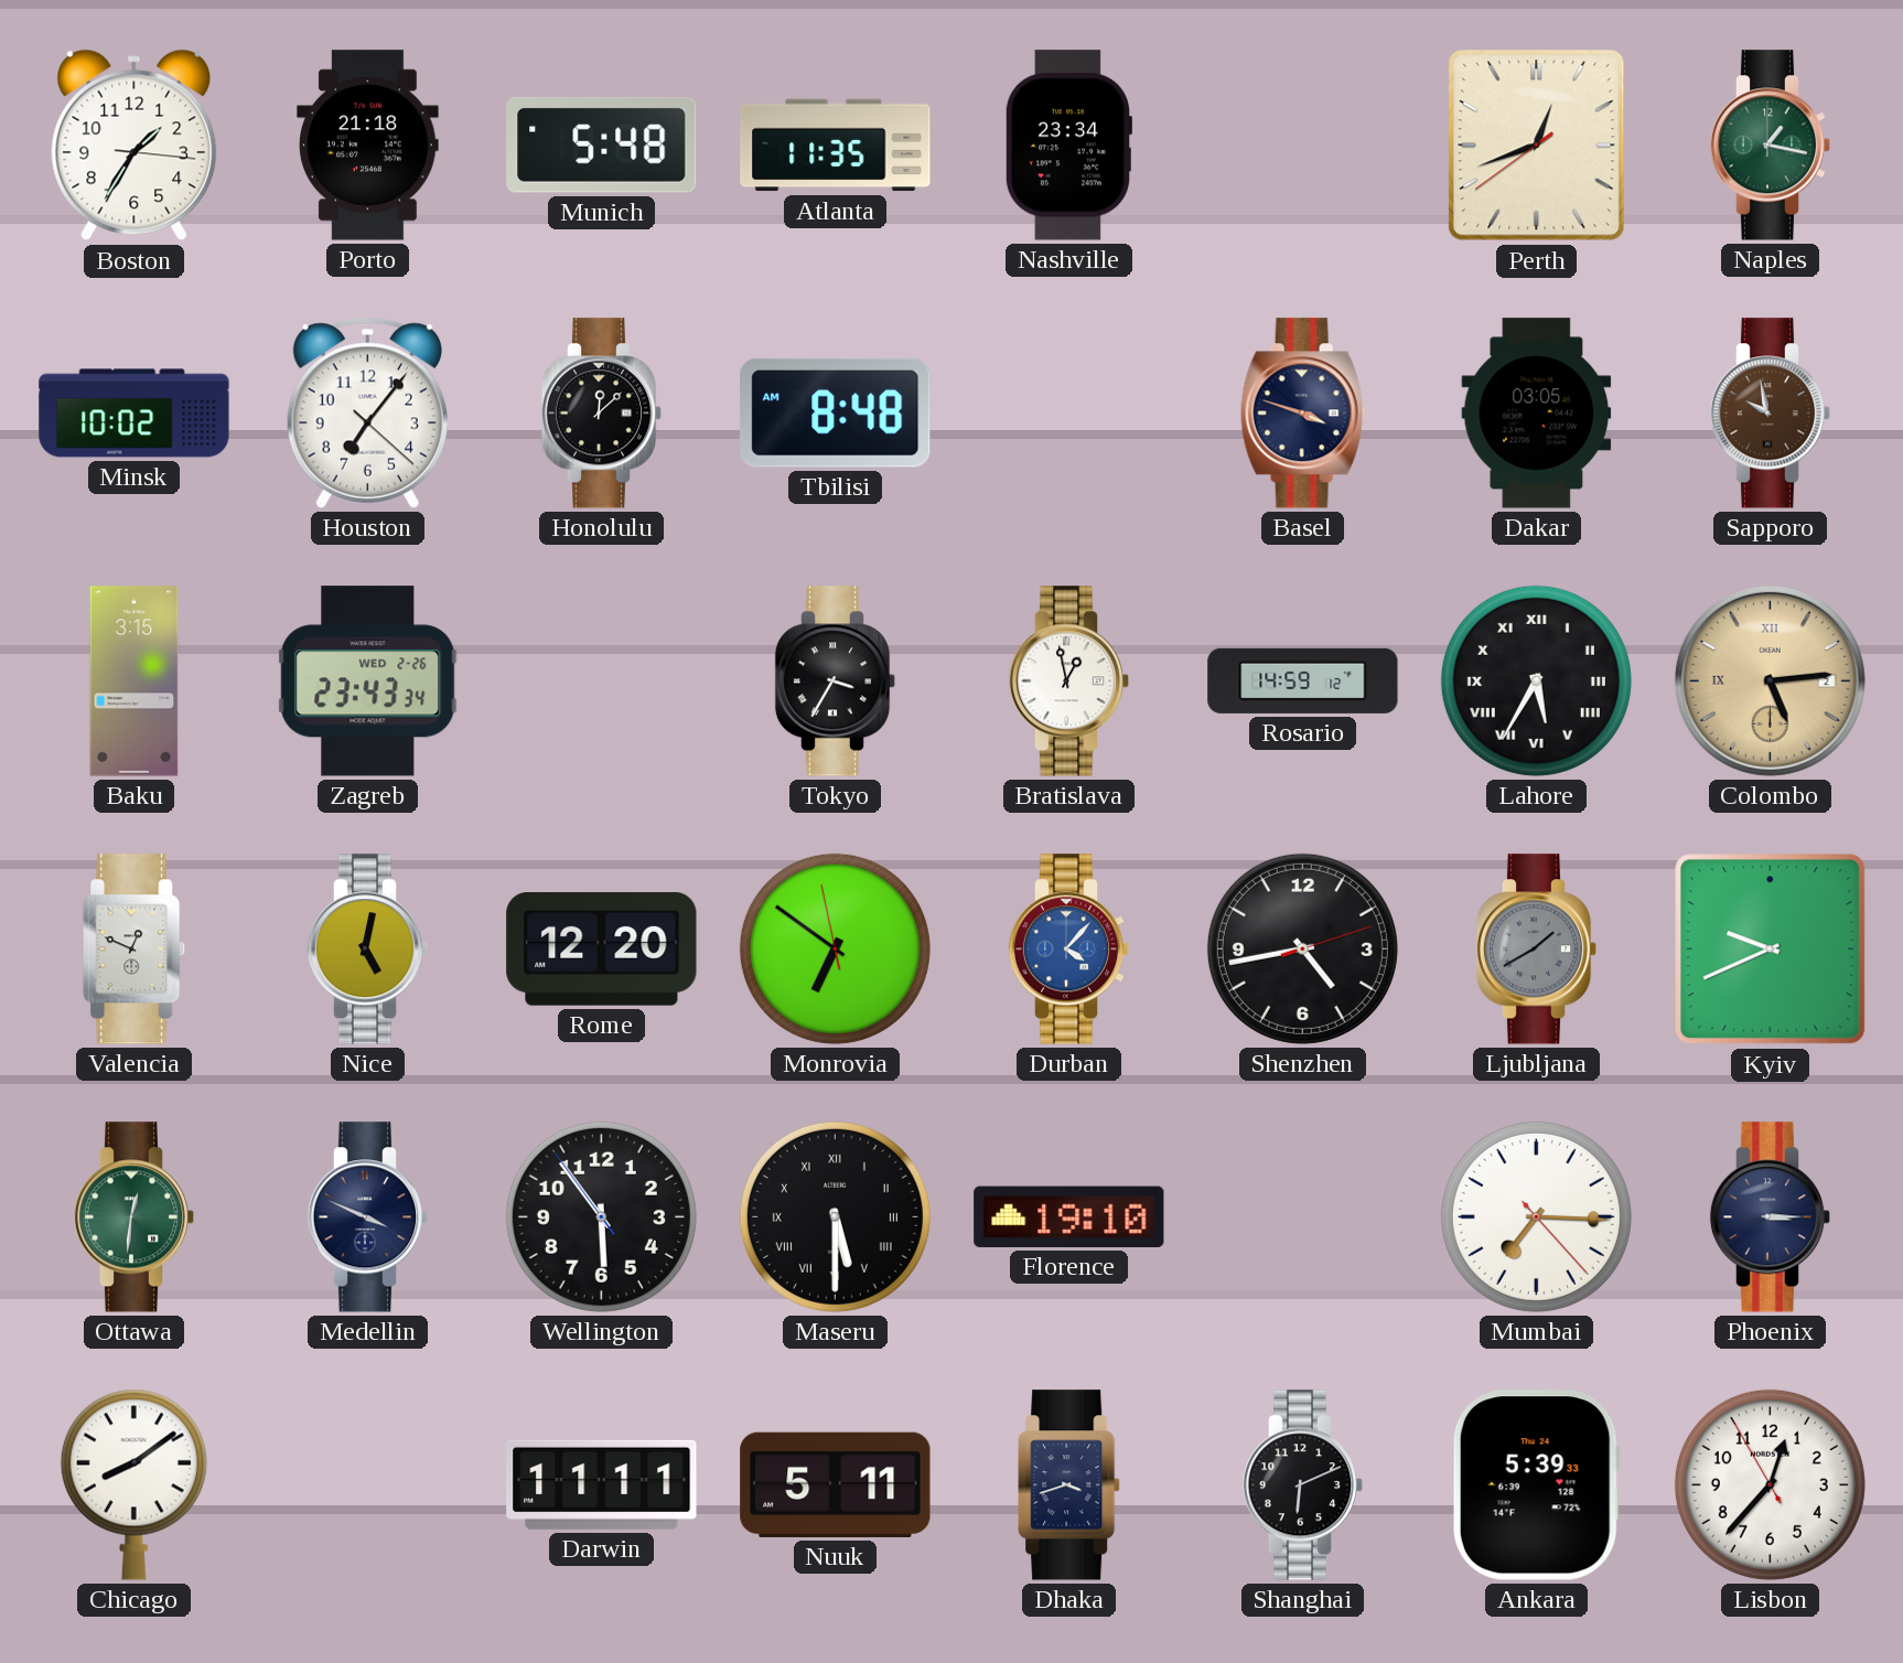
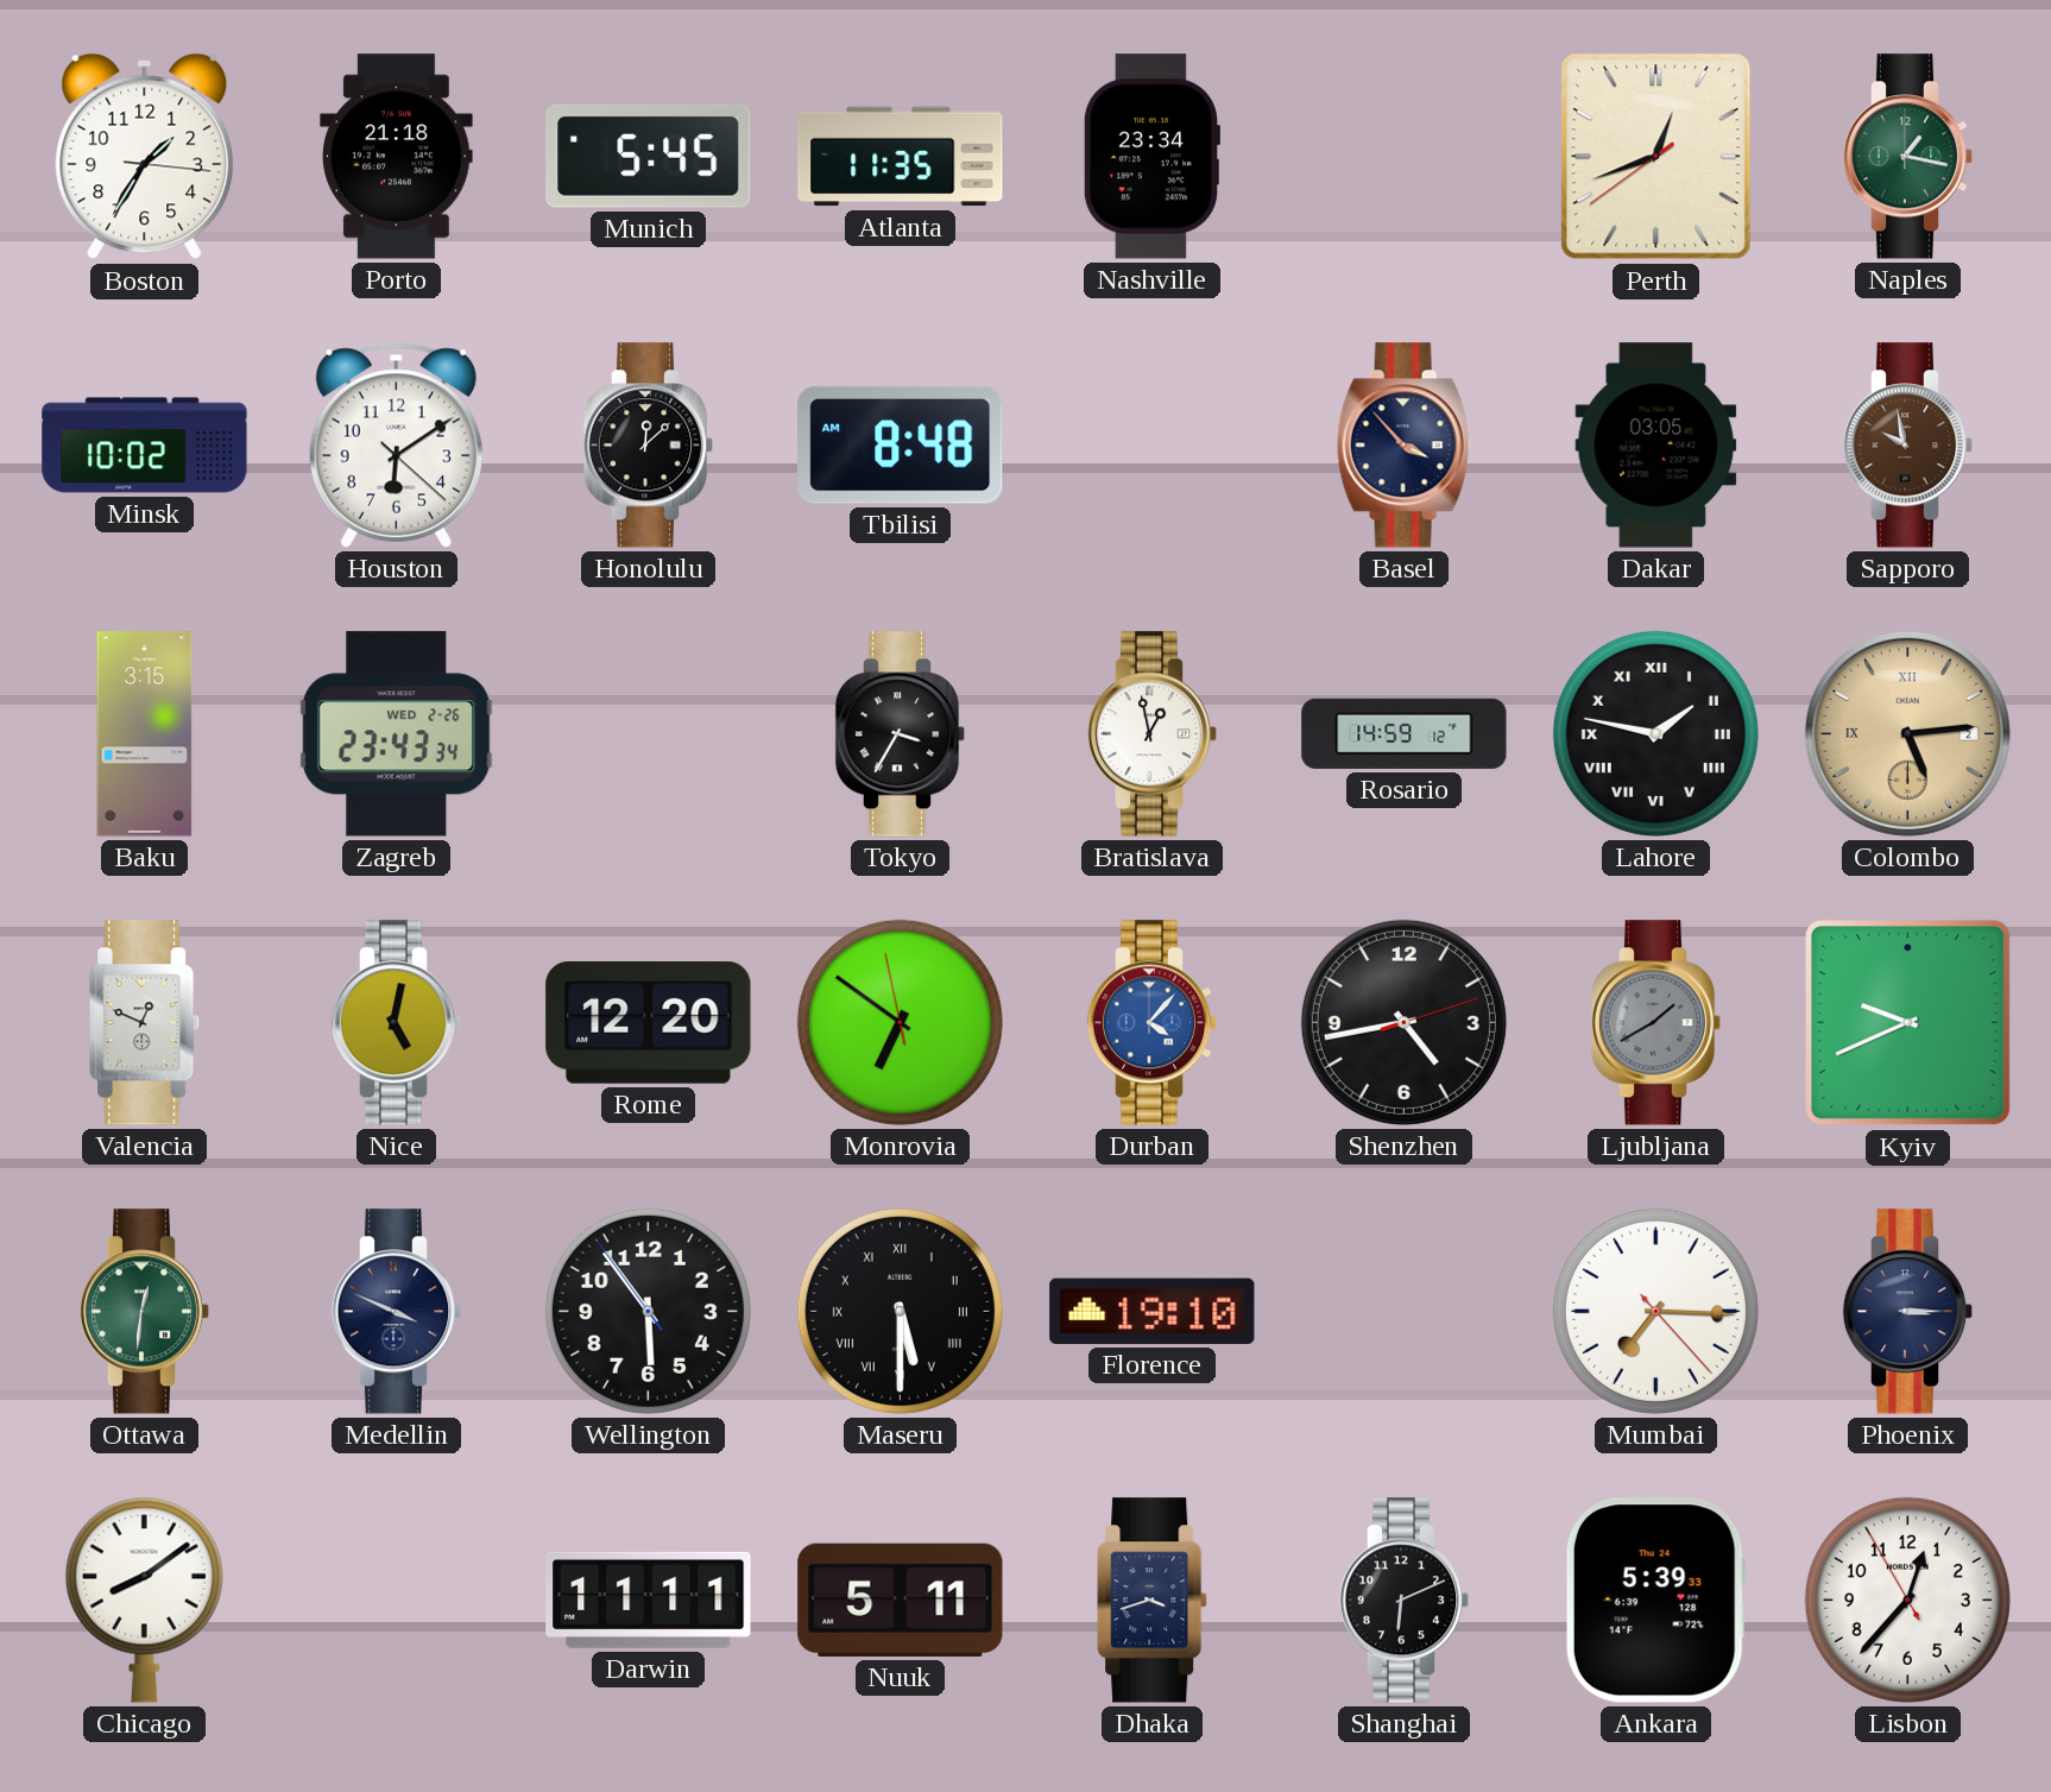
Munich: 5:48 -> 5:45 (649, 156)
Houston: 7:06 -> 6:09 (396, 444)
Basel: 3:48 -> 3:53 (1403, 446)
Lahore: 5:35 -> 1:47 (1655, 733)
